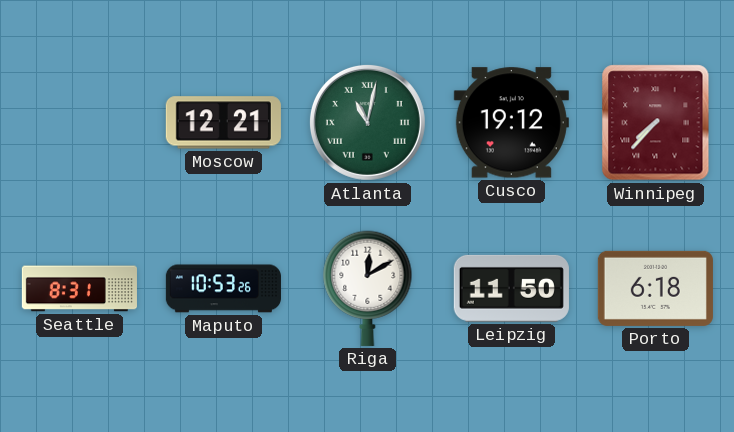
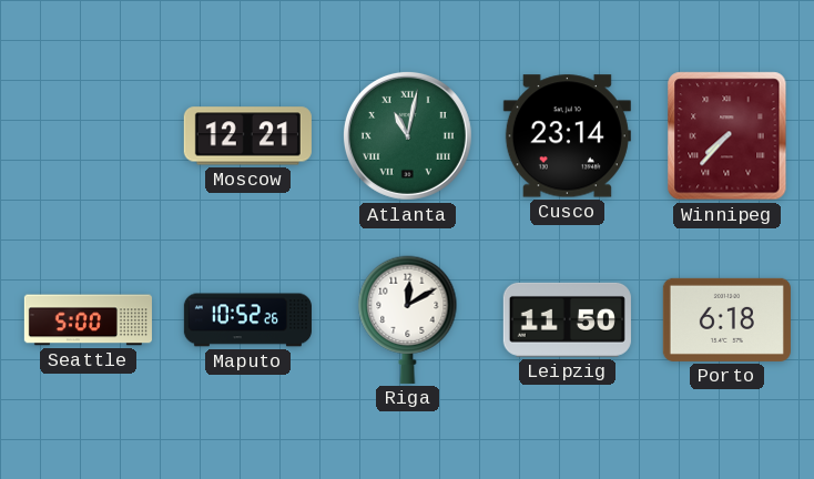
Cusco: 19:12 -> 23:14 (567, 136)
Seattle: 8:31 -> 5:00 (88, 320)
Maputo: 10:53 -> 10:52 (247, 320)
